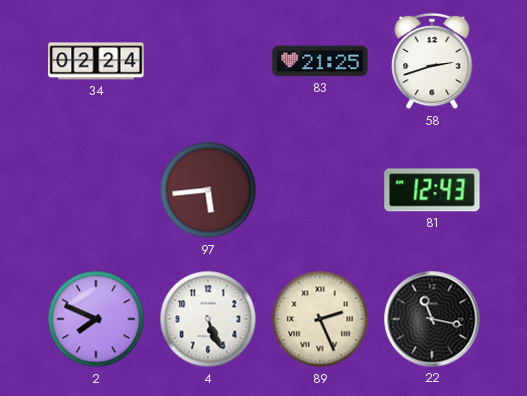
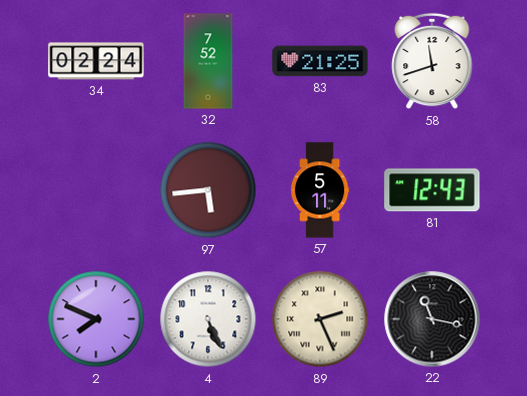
32: none -> 7:52 (208, 61)
58: 2:42 -> 11:42 (432, 61)
57: none -> 5:11 (320, 190)
